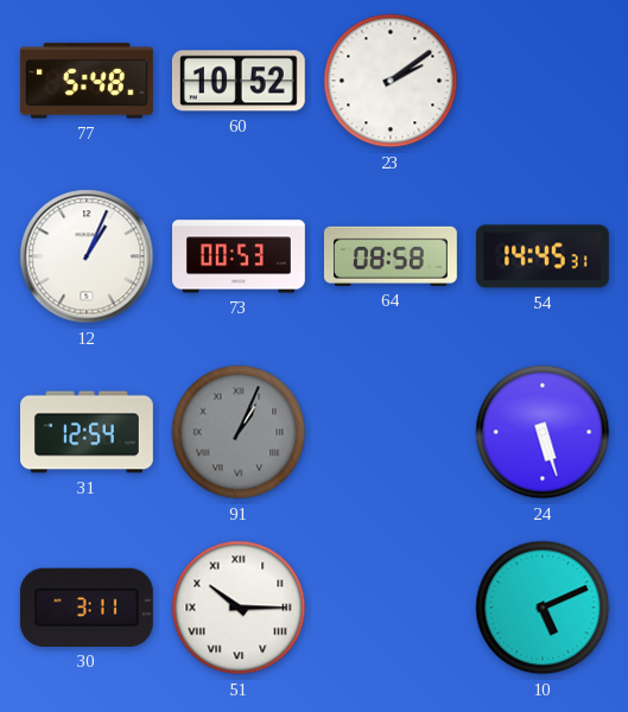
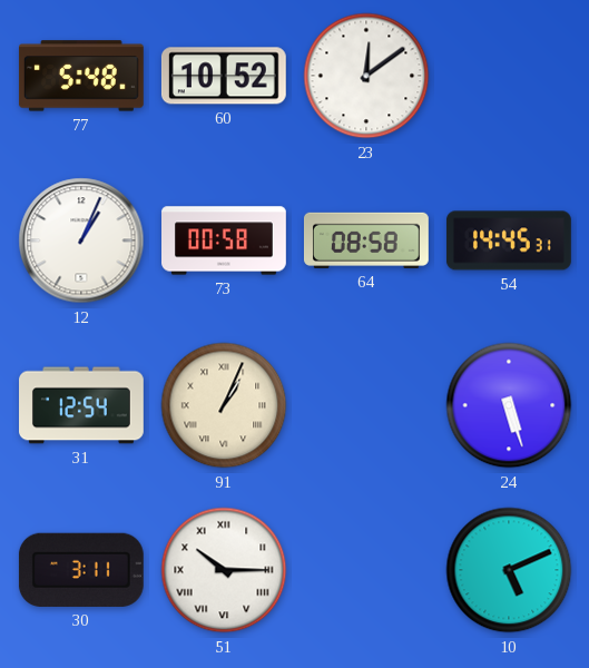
23: 2:09 -> 12:09 (366, 76)
73: 00:53 -> 00:58 (225, 240)
91 dial: grey -> cream (224, 405)
